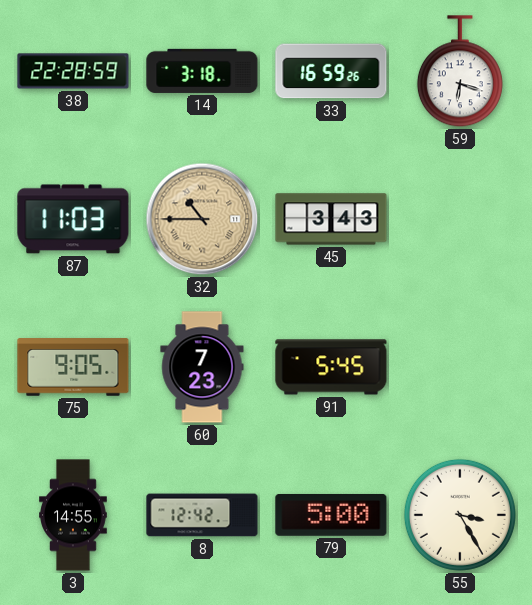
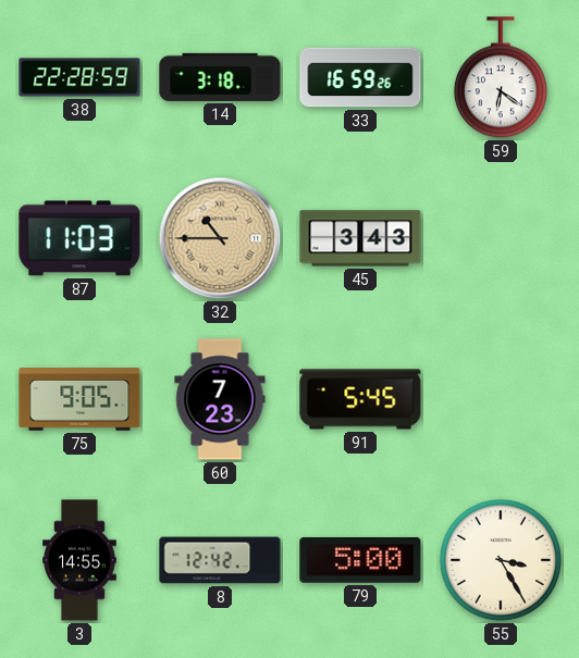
59: 6:18 -> 6:21 (501, 78)
